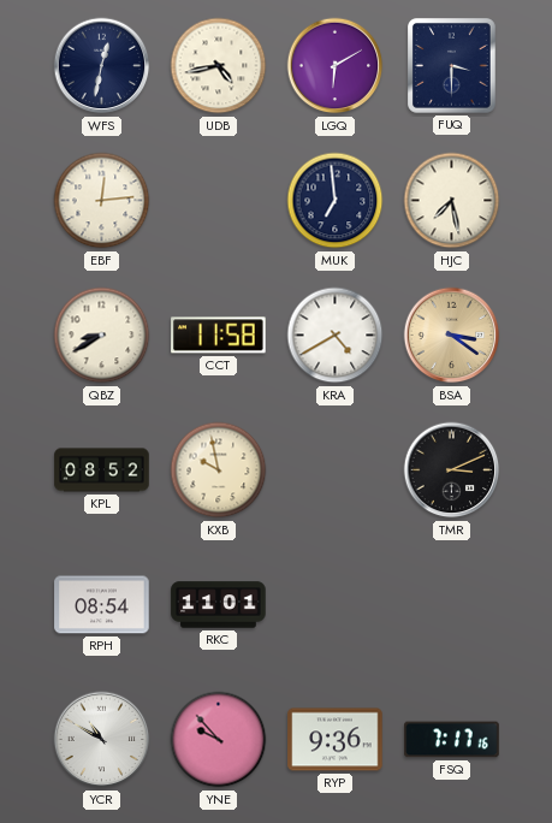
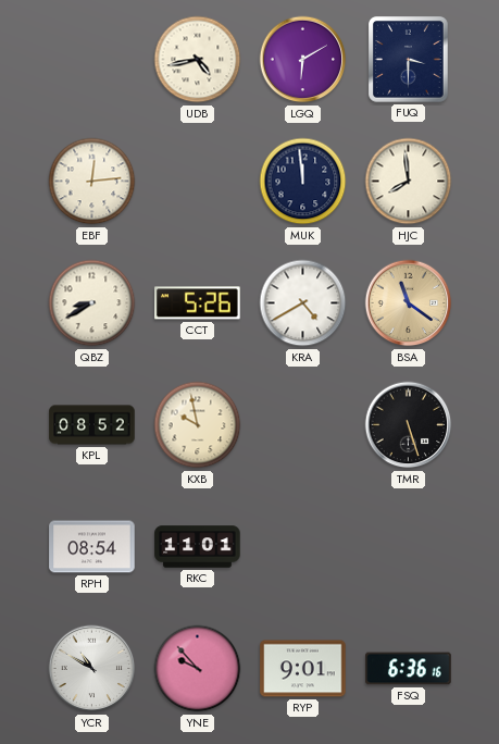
WFS: 12:32 -> none (102, 66)
MUK: 6:59 -> 11:59 (303, 182)
HJC: 7:28 -> 7:59 (409, 182)
CCT: 11:58 -> 5:26 (198, 303)
BSA: 3:21 -> 11:21 (409, 303)
TMR: 3:11 -> 5:27 (409, 425)
RYP: 9:36 -> 9:01 (303, 669)
FSQ: 7:17 -> 6:36 (409, 669)
